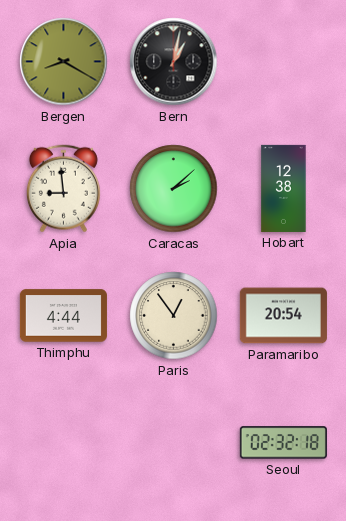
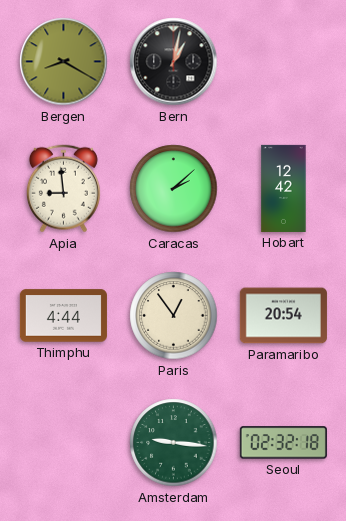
Hobart: 12:38 -> 12:42 (284, 188)
Amsterdam: none -> 9:16 (174, 443)
